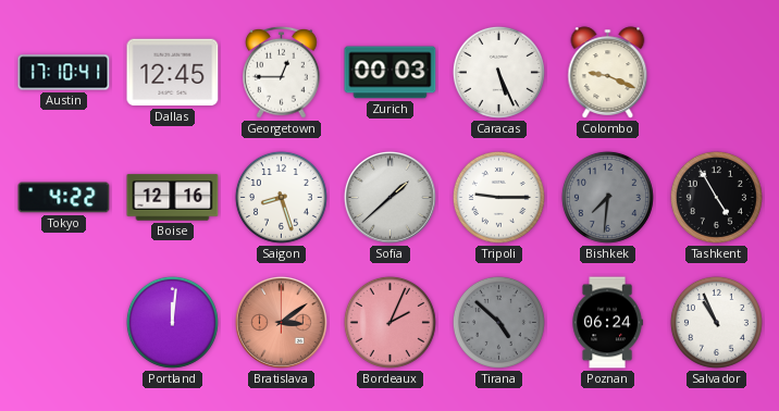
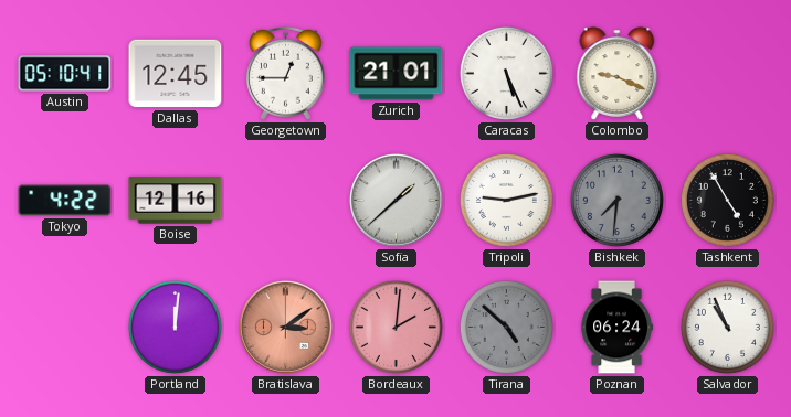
Austin: 17:10 -> 05:10 (65, 74)
Zurich: 00:03 -> 21:01 (397, 74)
Saigon: 8:27 -> none (281, 197)
Tripoli: 9:15 -> 9:13 (506, 200)
Bordeaux: 2:04 -> 2:01 (395, 327)
